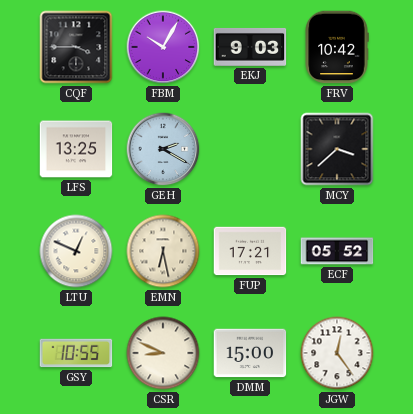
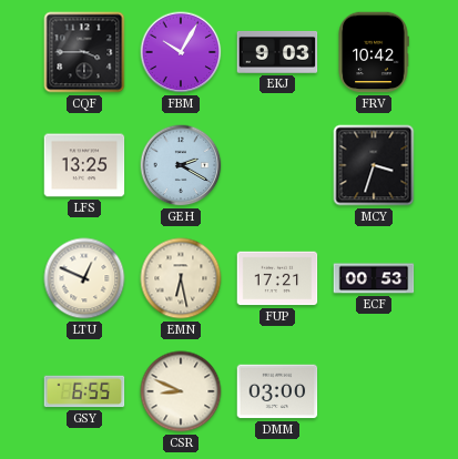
MCY: 3:38 -> 3:33 (374, 165)
ECF: 05:52 -> 00:53 (374, 278)
GSY: 10:55 -> 6:55 (84, 391)
DMM: 15:00 -> 03:00 (277, 391)
JGW: 12:24 -> none (337, 353)
